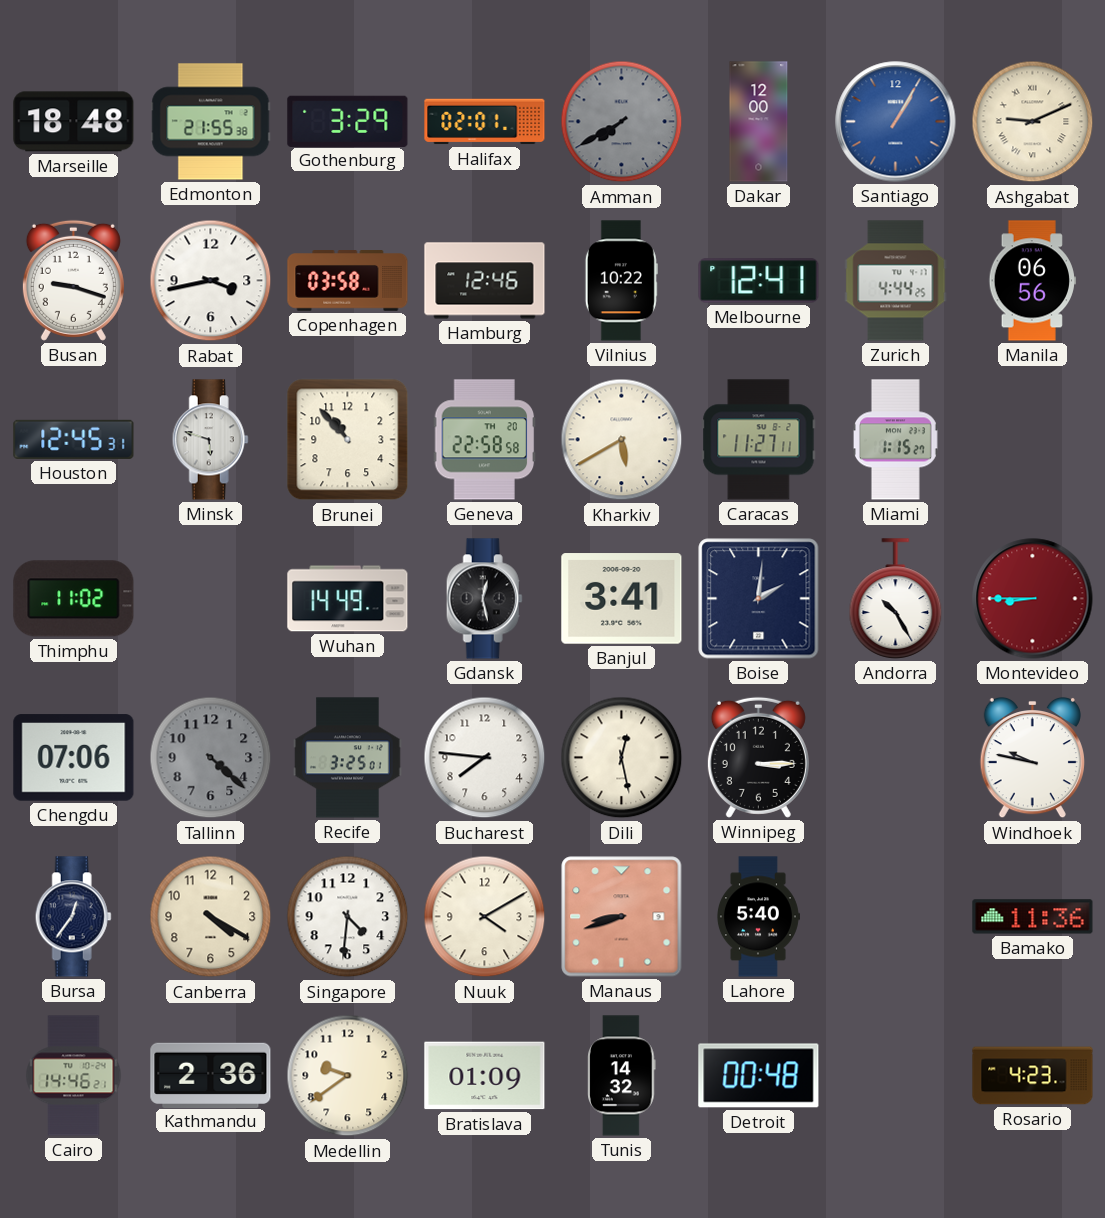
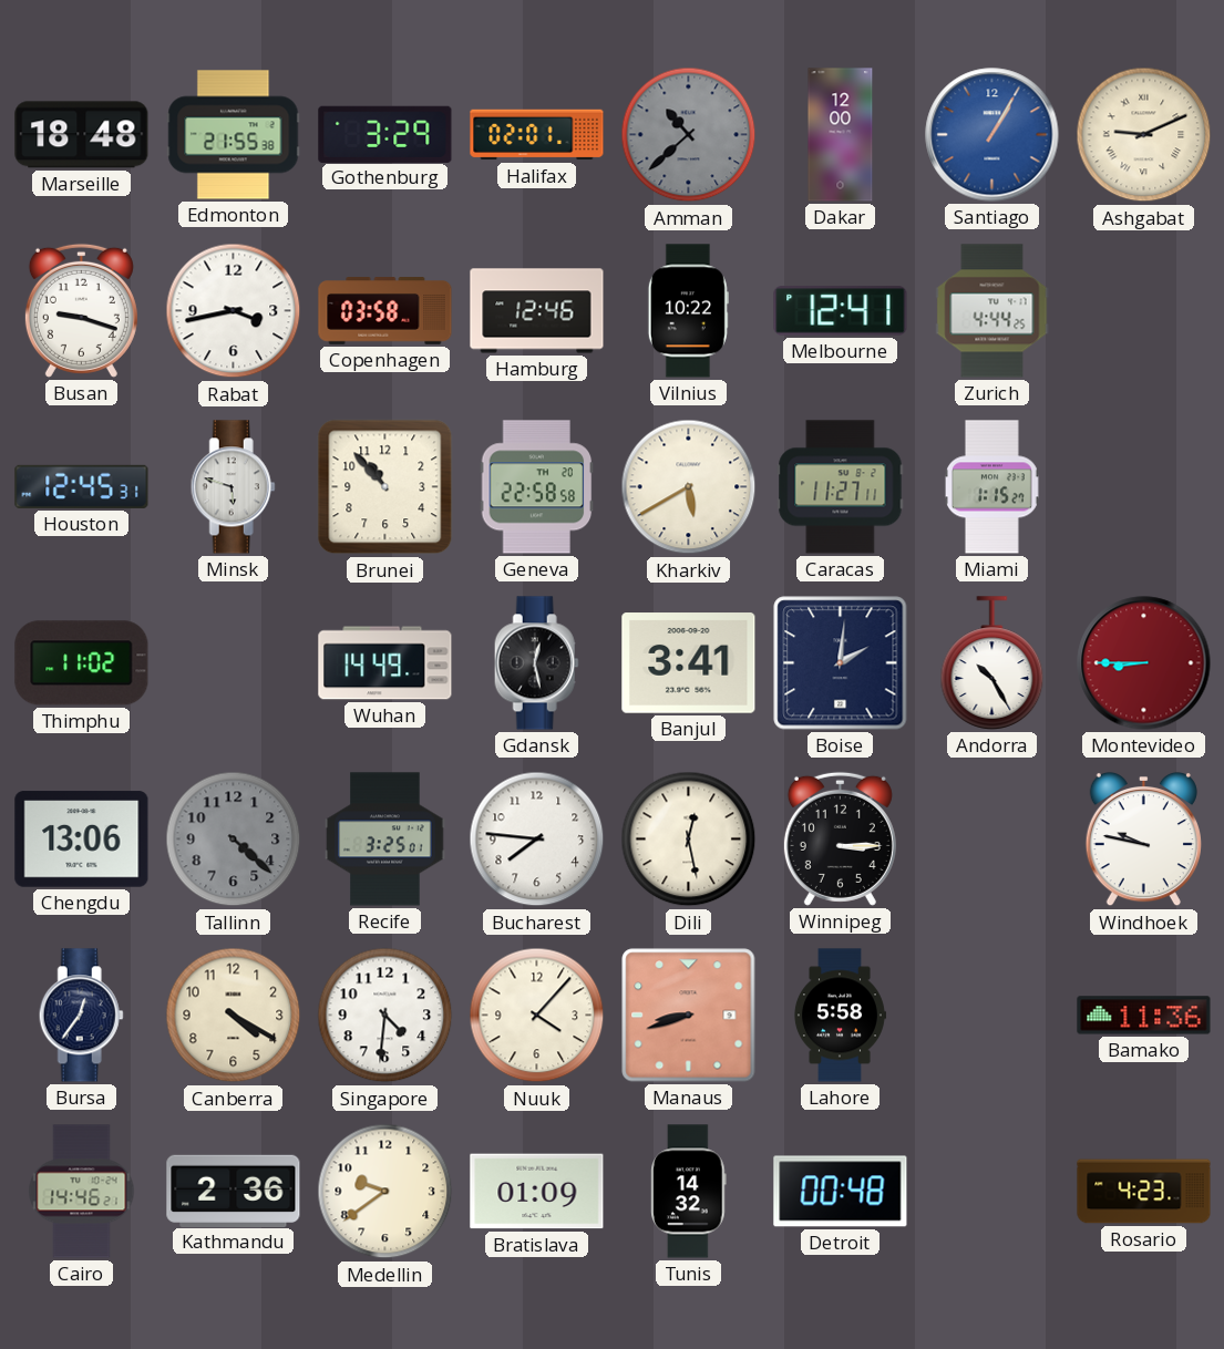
Amman: 7:40 -> 10:38 (689, 135)
Manila: 06:56 -> none (1032, 281)
Chengdu: 07:06 -> 13:06 (82, 840)
Nuuk: 4:10 -> 4:07 (537, 1016)
Lahore: 5:40 -> 5:58 (841, 1016)
